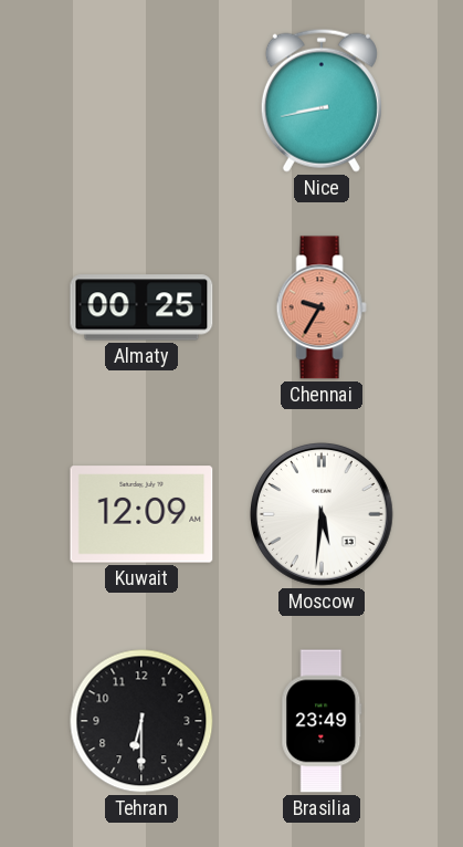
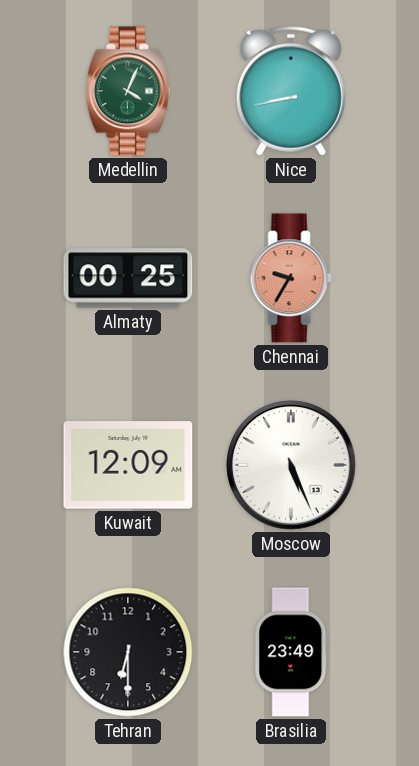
Medellin: none -> 4:04 (128, 91)
Moscow: 5:31 -> 5:26 (292, 466)
